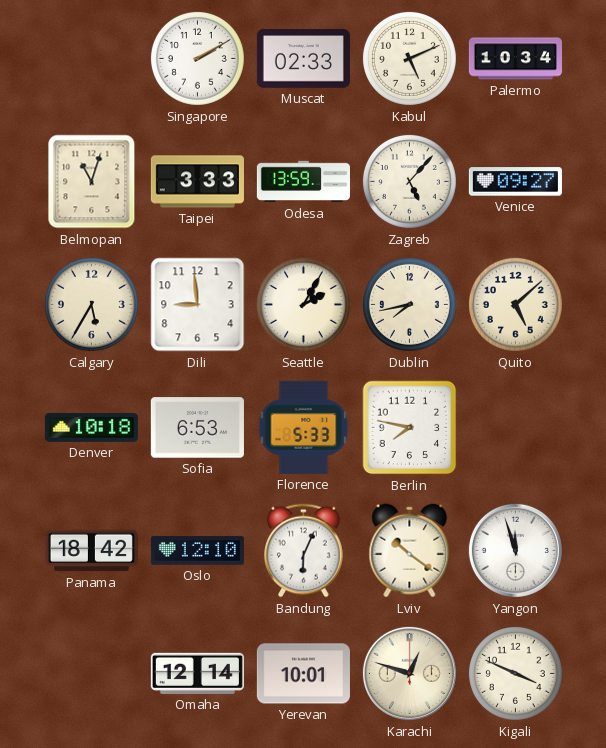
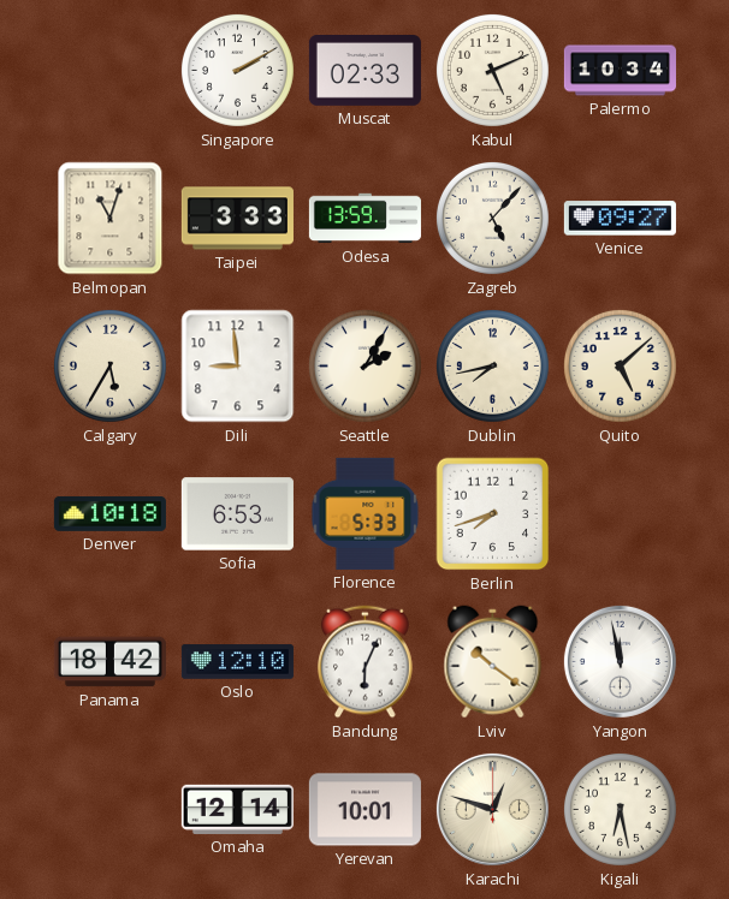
Berlin: 7:47 -> 7:42 (493, 514)
Yangon: 11:57 -> 11:58 (620, 661)
Kigali: 3:49 -> 6:28 (620, 809)
